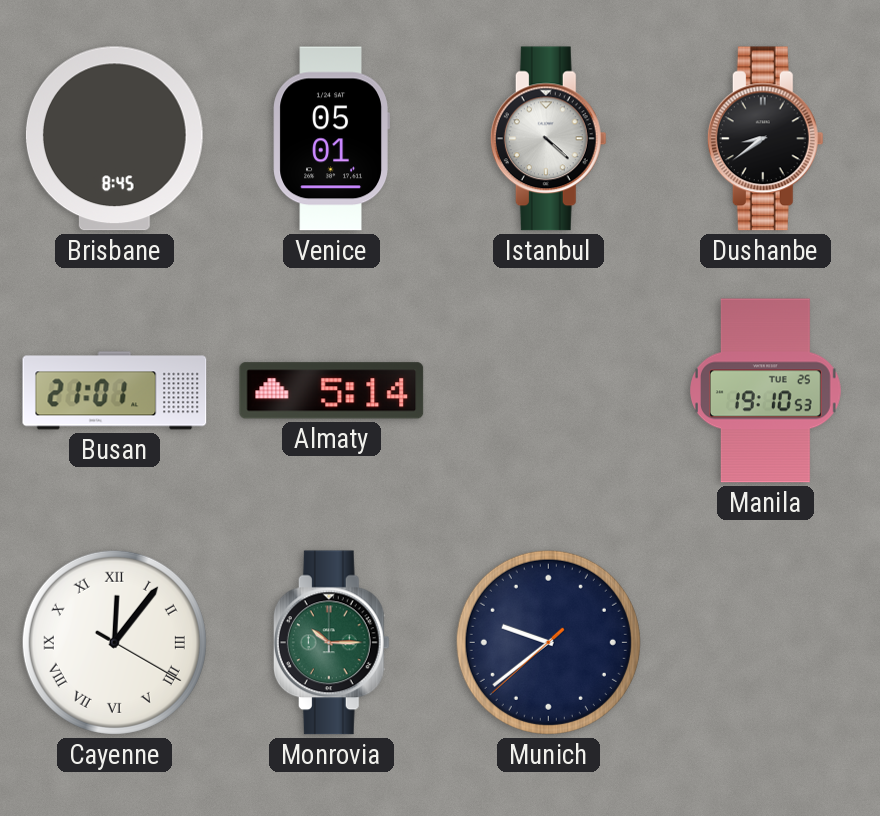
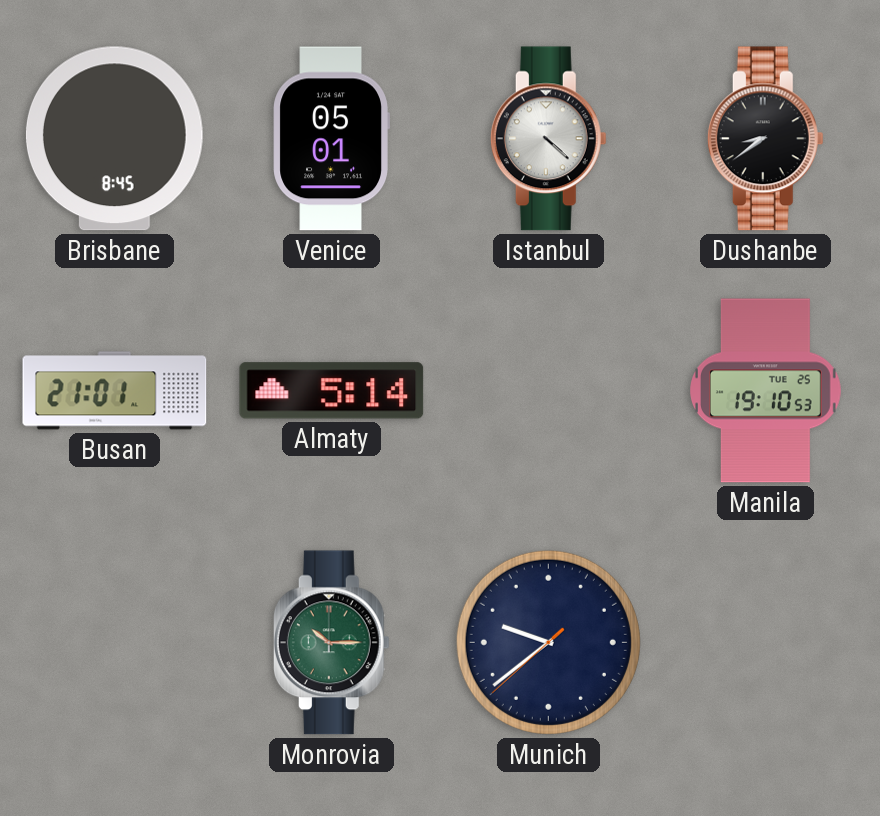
Cayenne: 12:06 -> none (114, 642)
